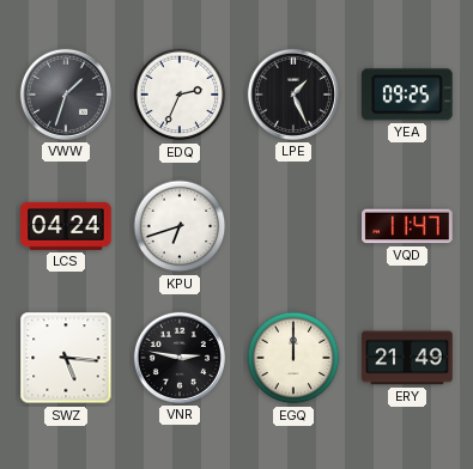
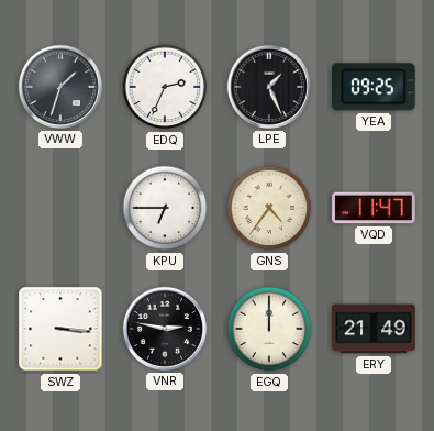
LCS: 04:24 -> none (66, 226)
KPU: 6:42 -> 6:45 (165, 208)
GNS: none -> 4:36 (269, 208)
SWZ: 5:16 -> 3:16 (60, 329)
